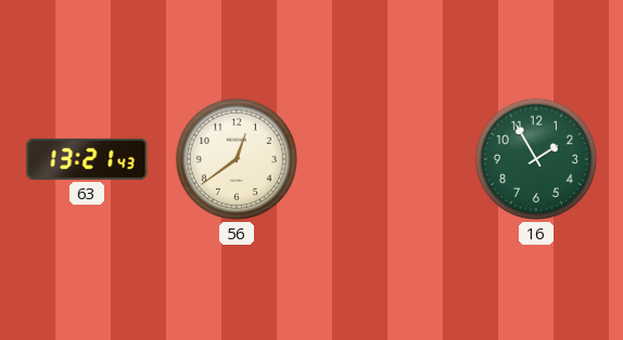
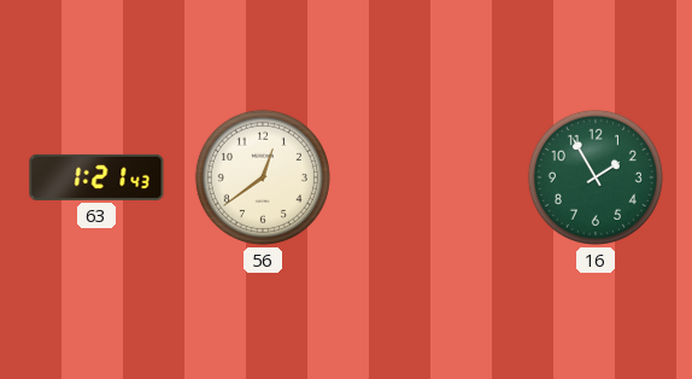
63: 13:21 -> 1:21 (96, 177)
